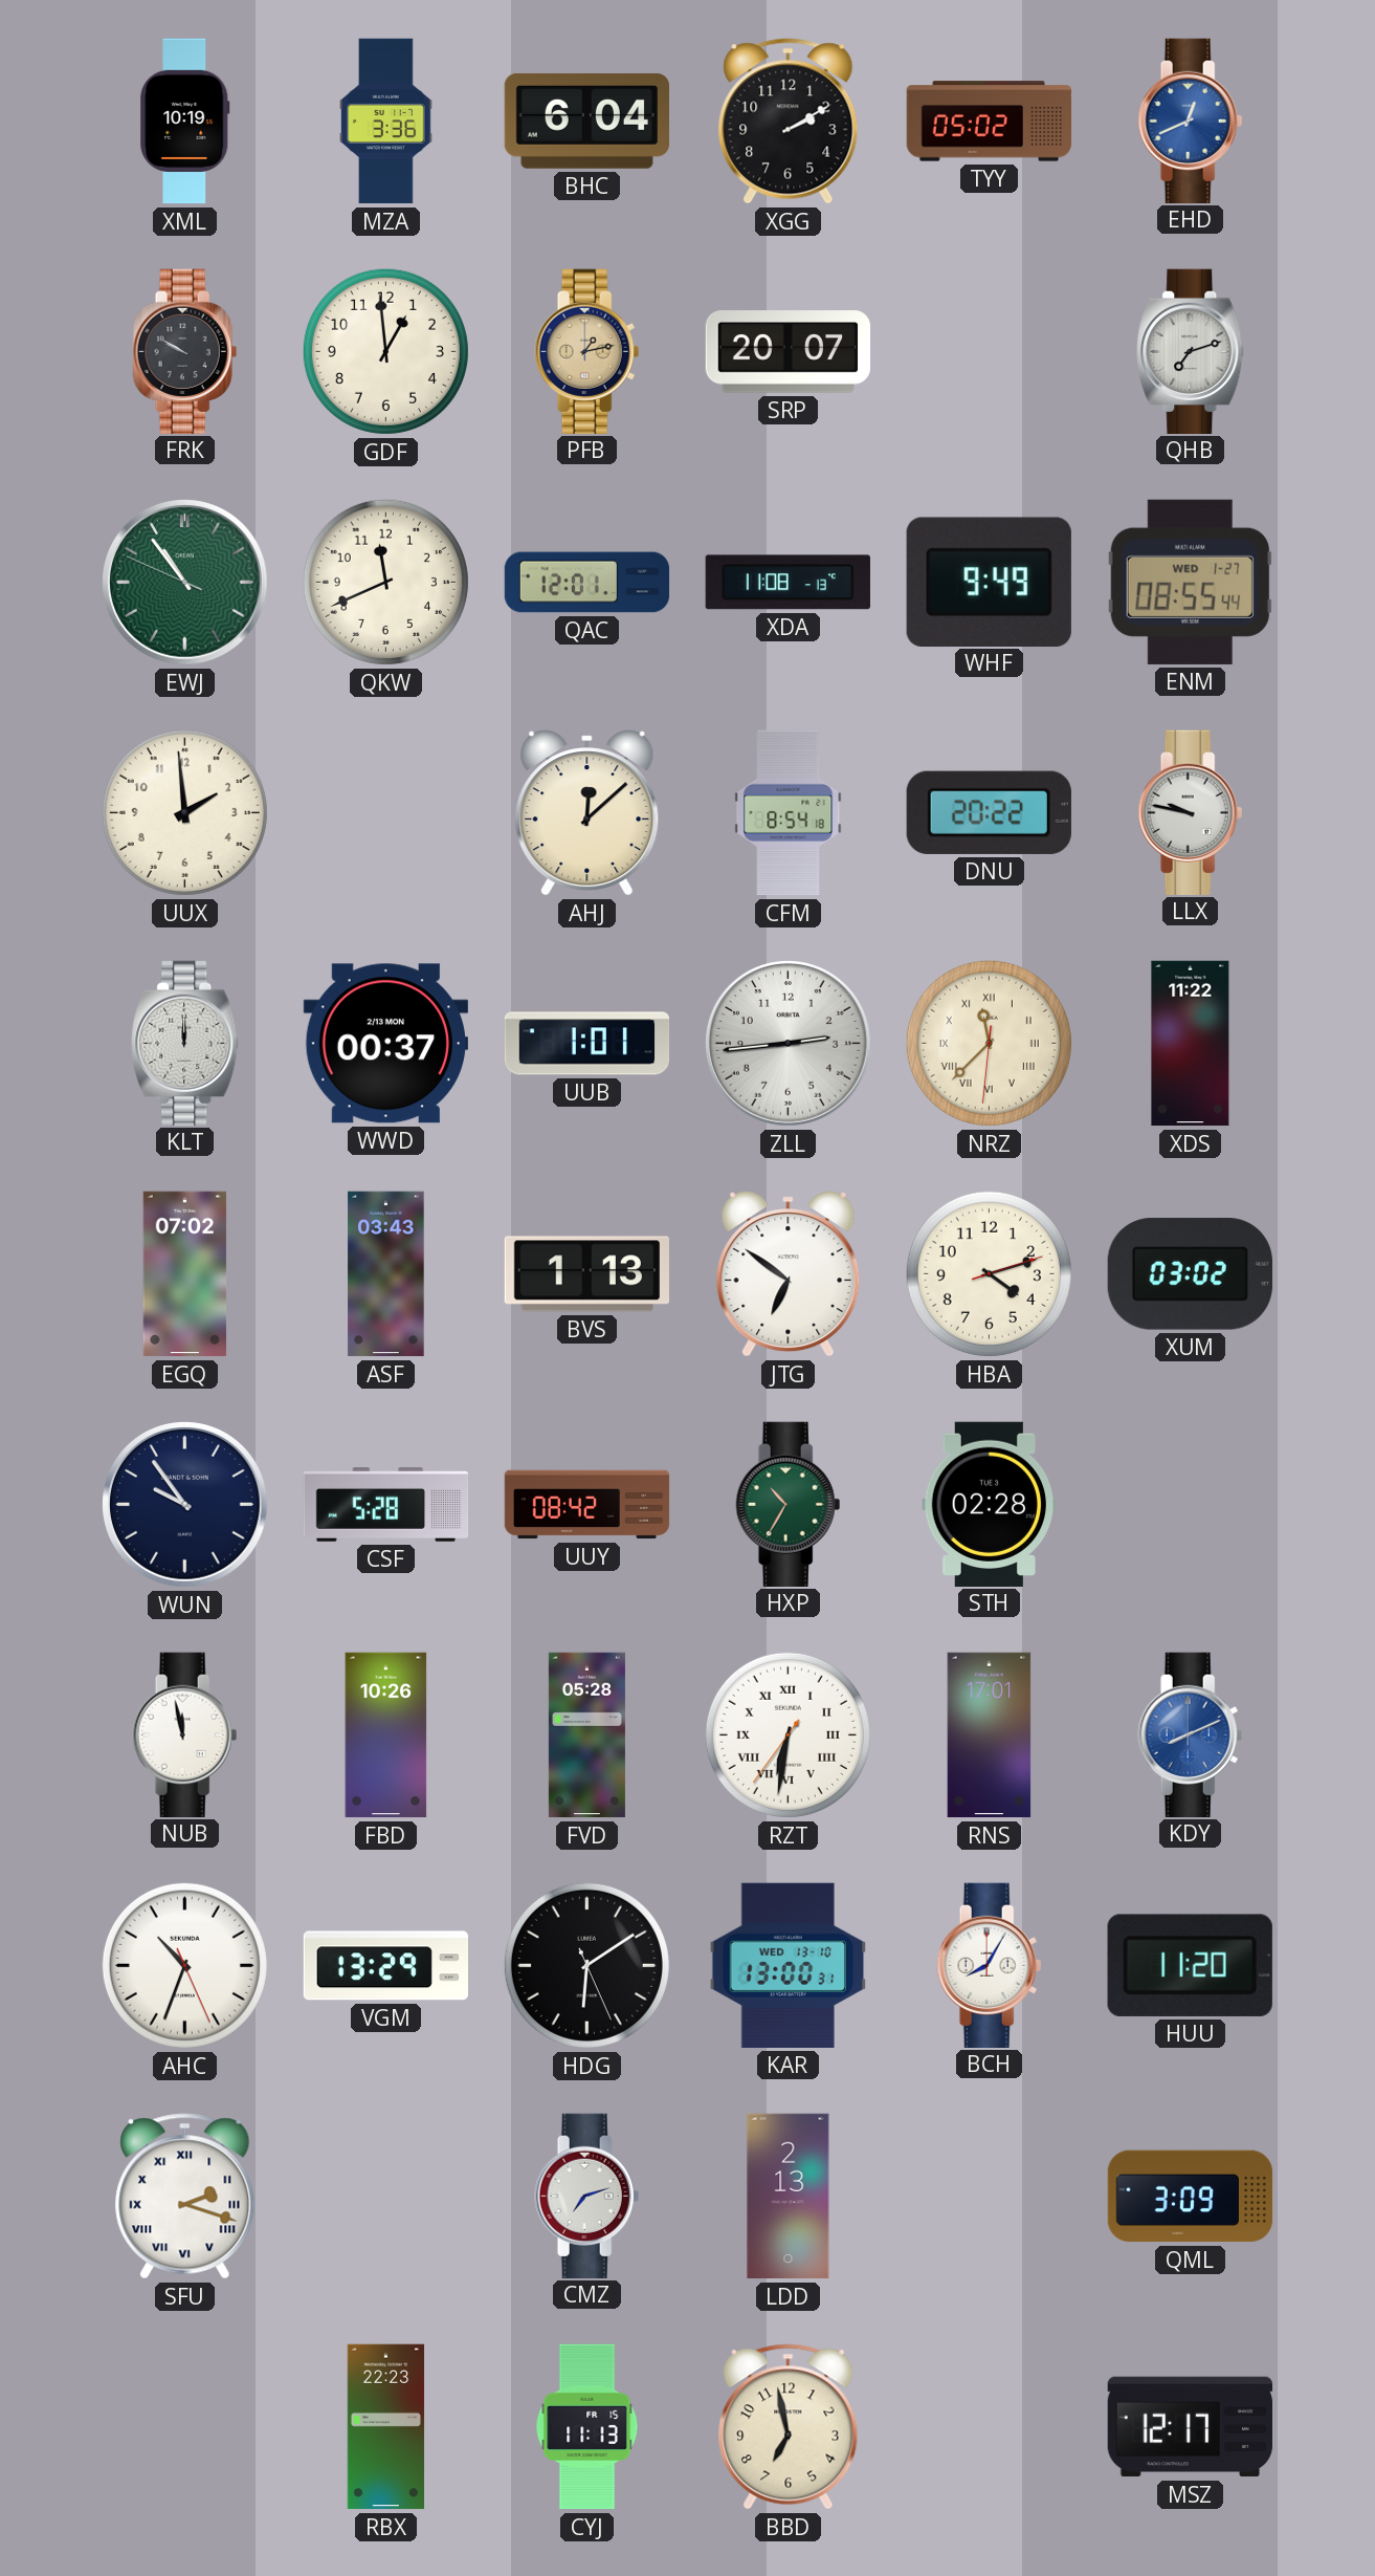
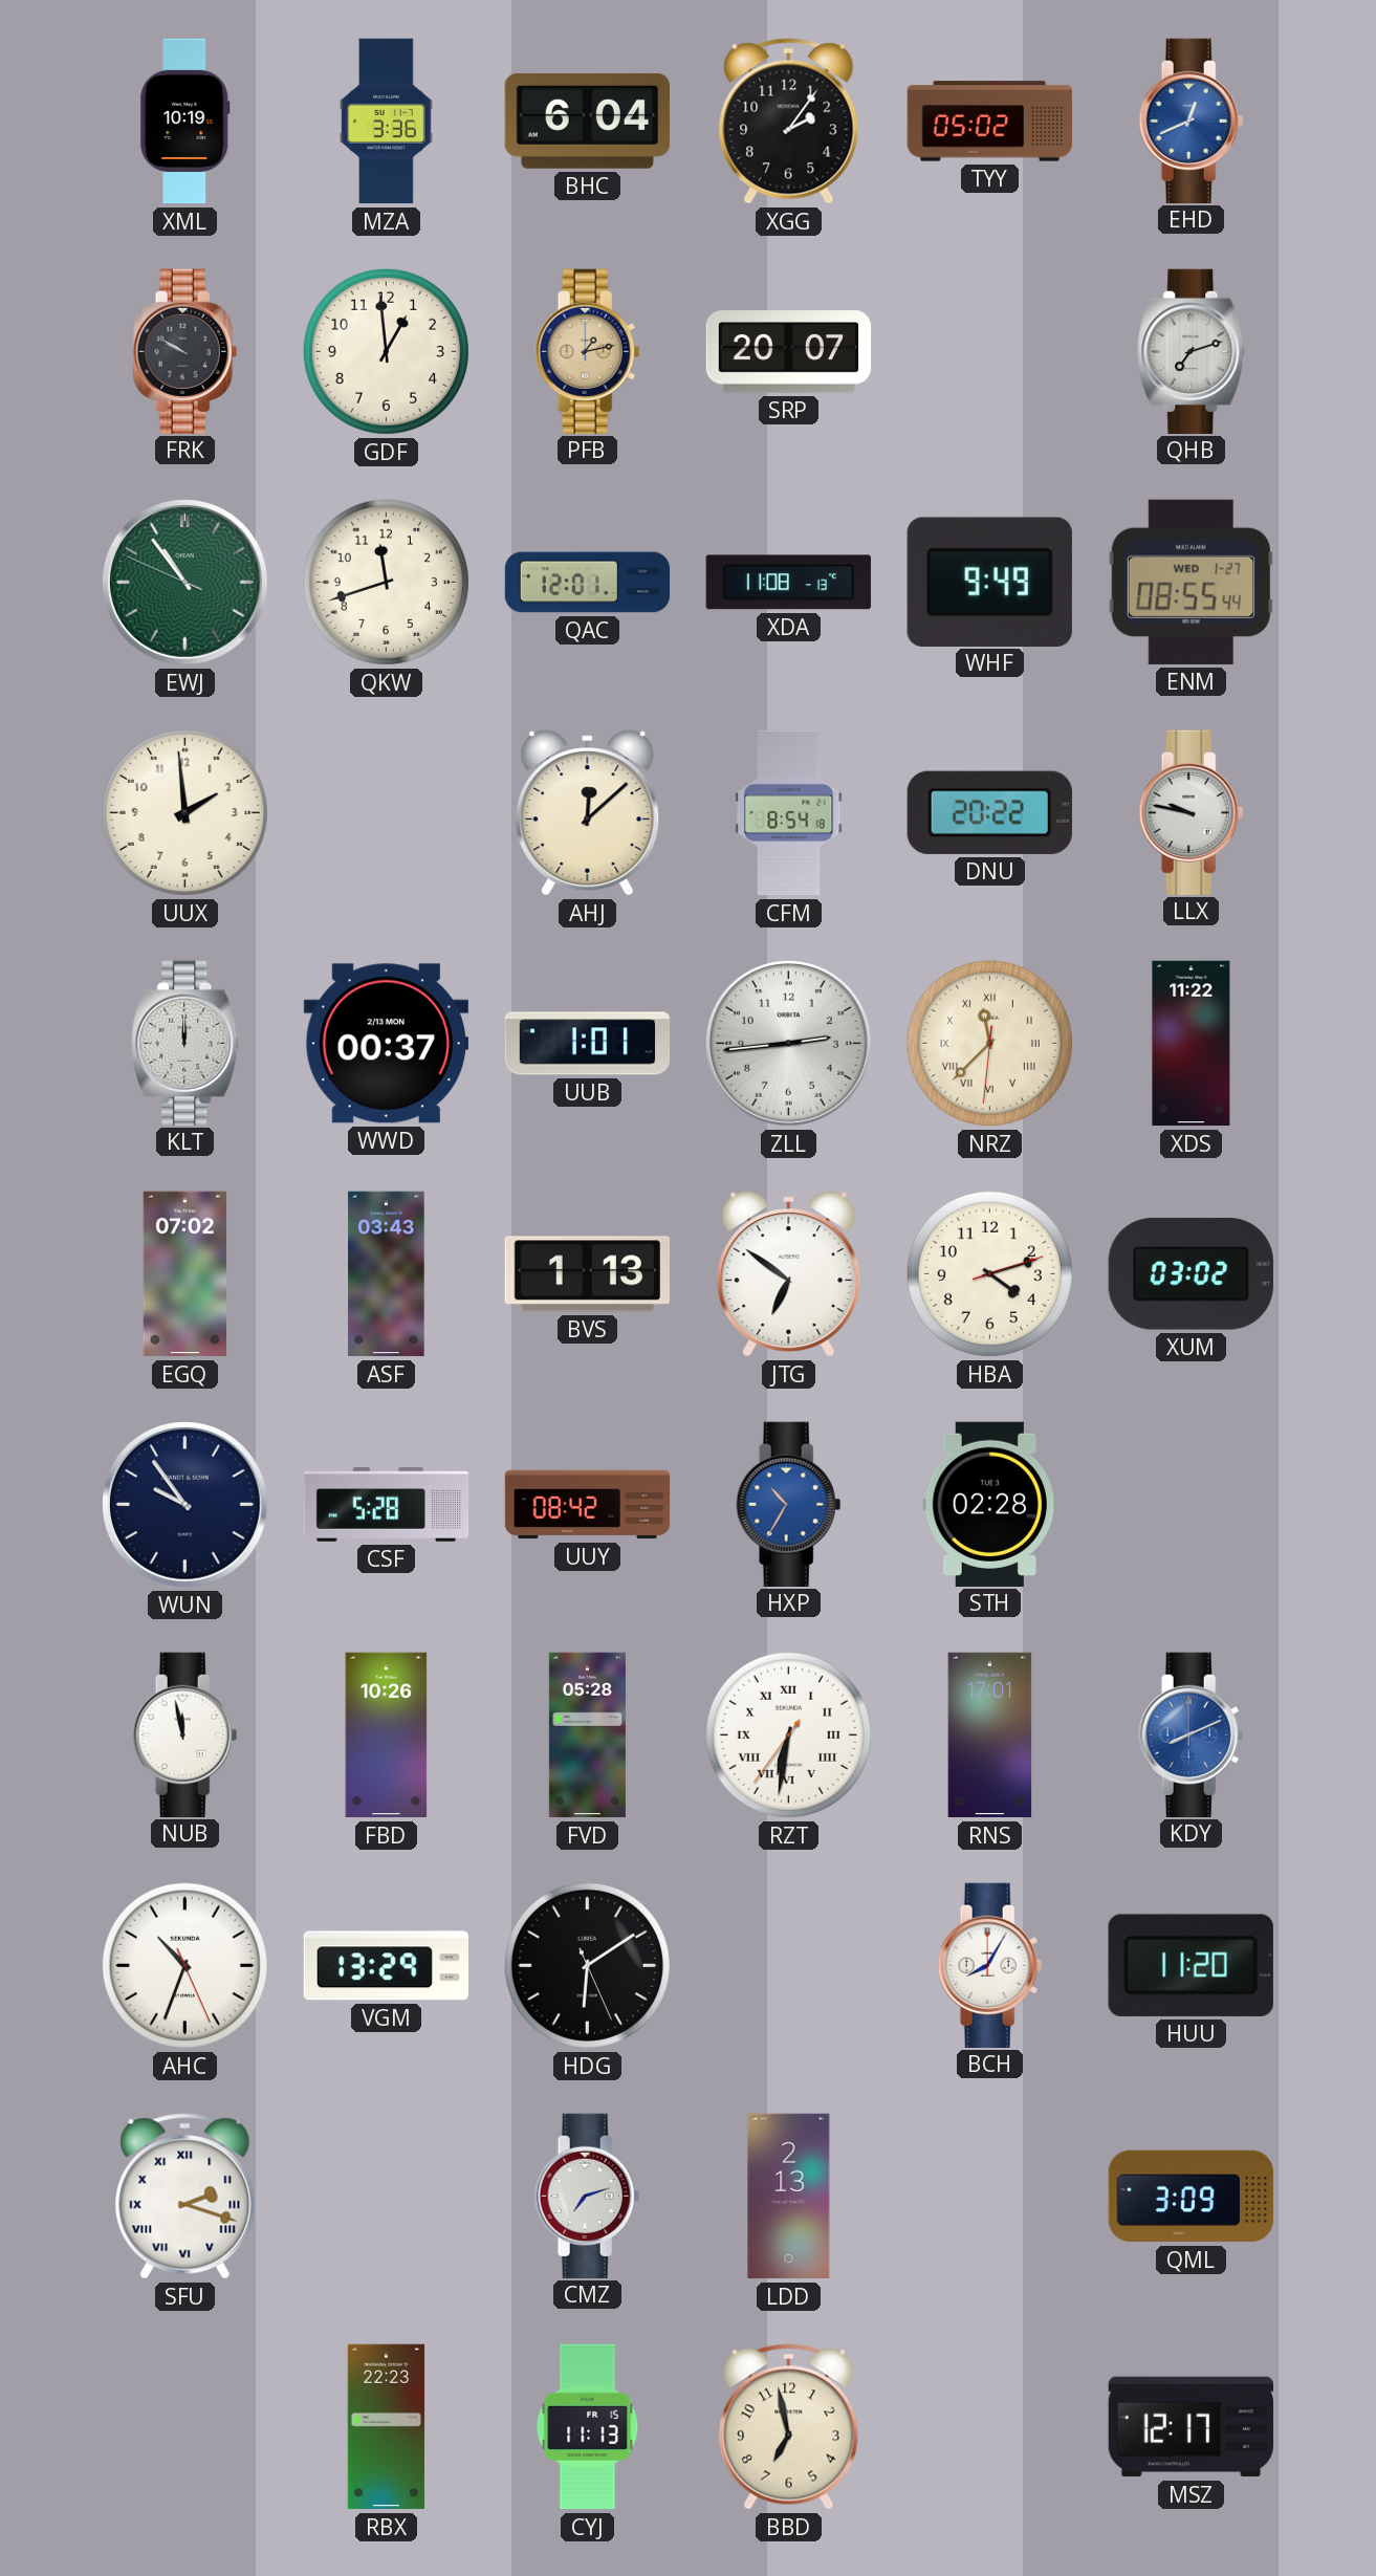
XGG: 2:10 -> 2:06 (789, 122)
QKW: 11:41 -> 11:42 (386, 582)
HXP dial: green -> blue (789, 1504)
KAR: 13:00 -> none (789, 1965)
